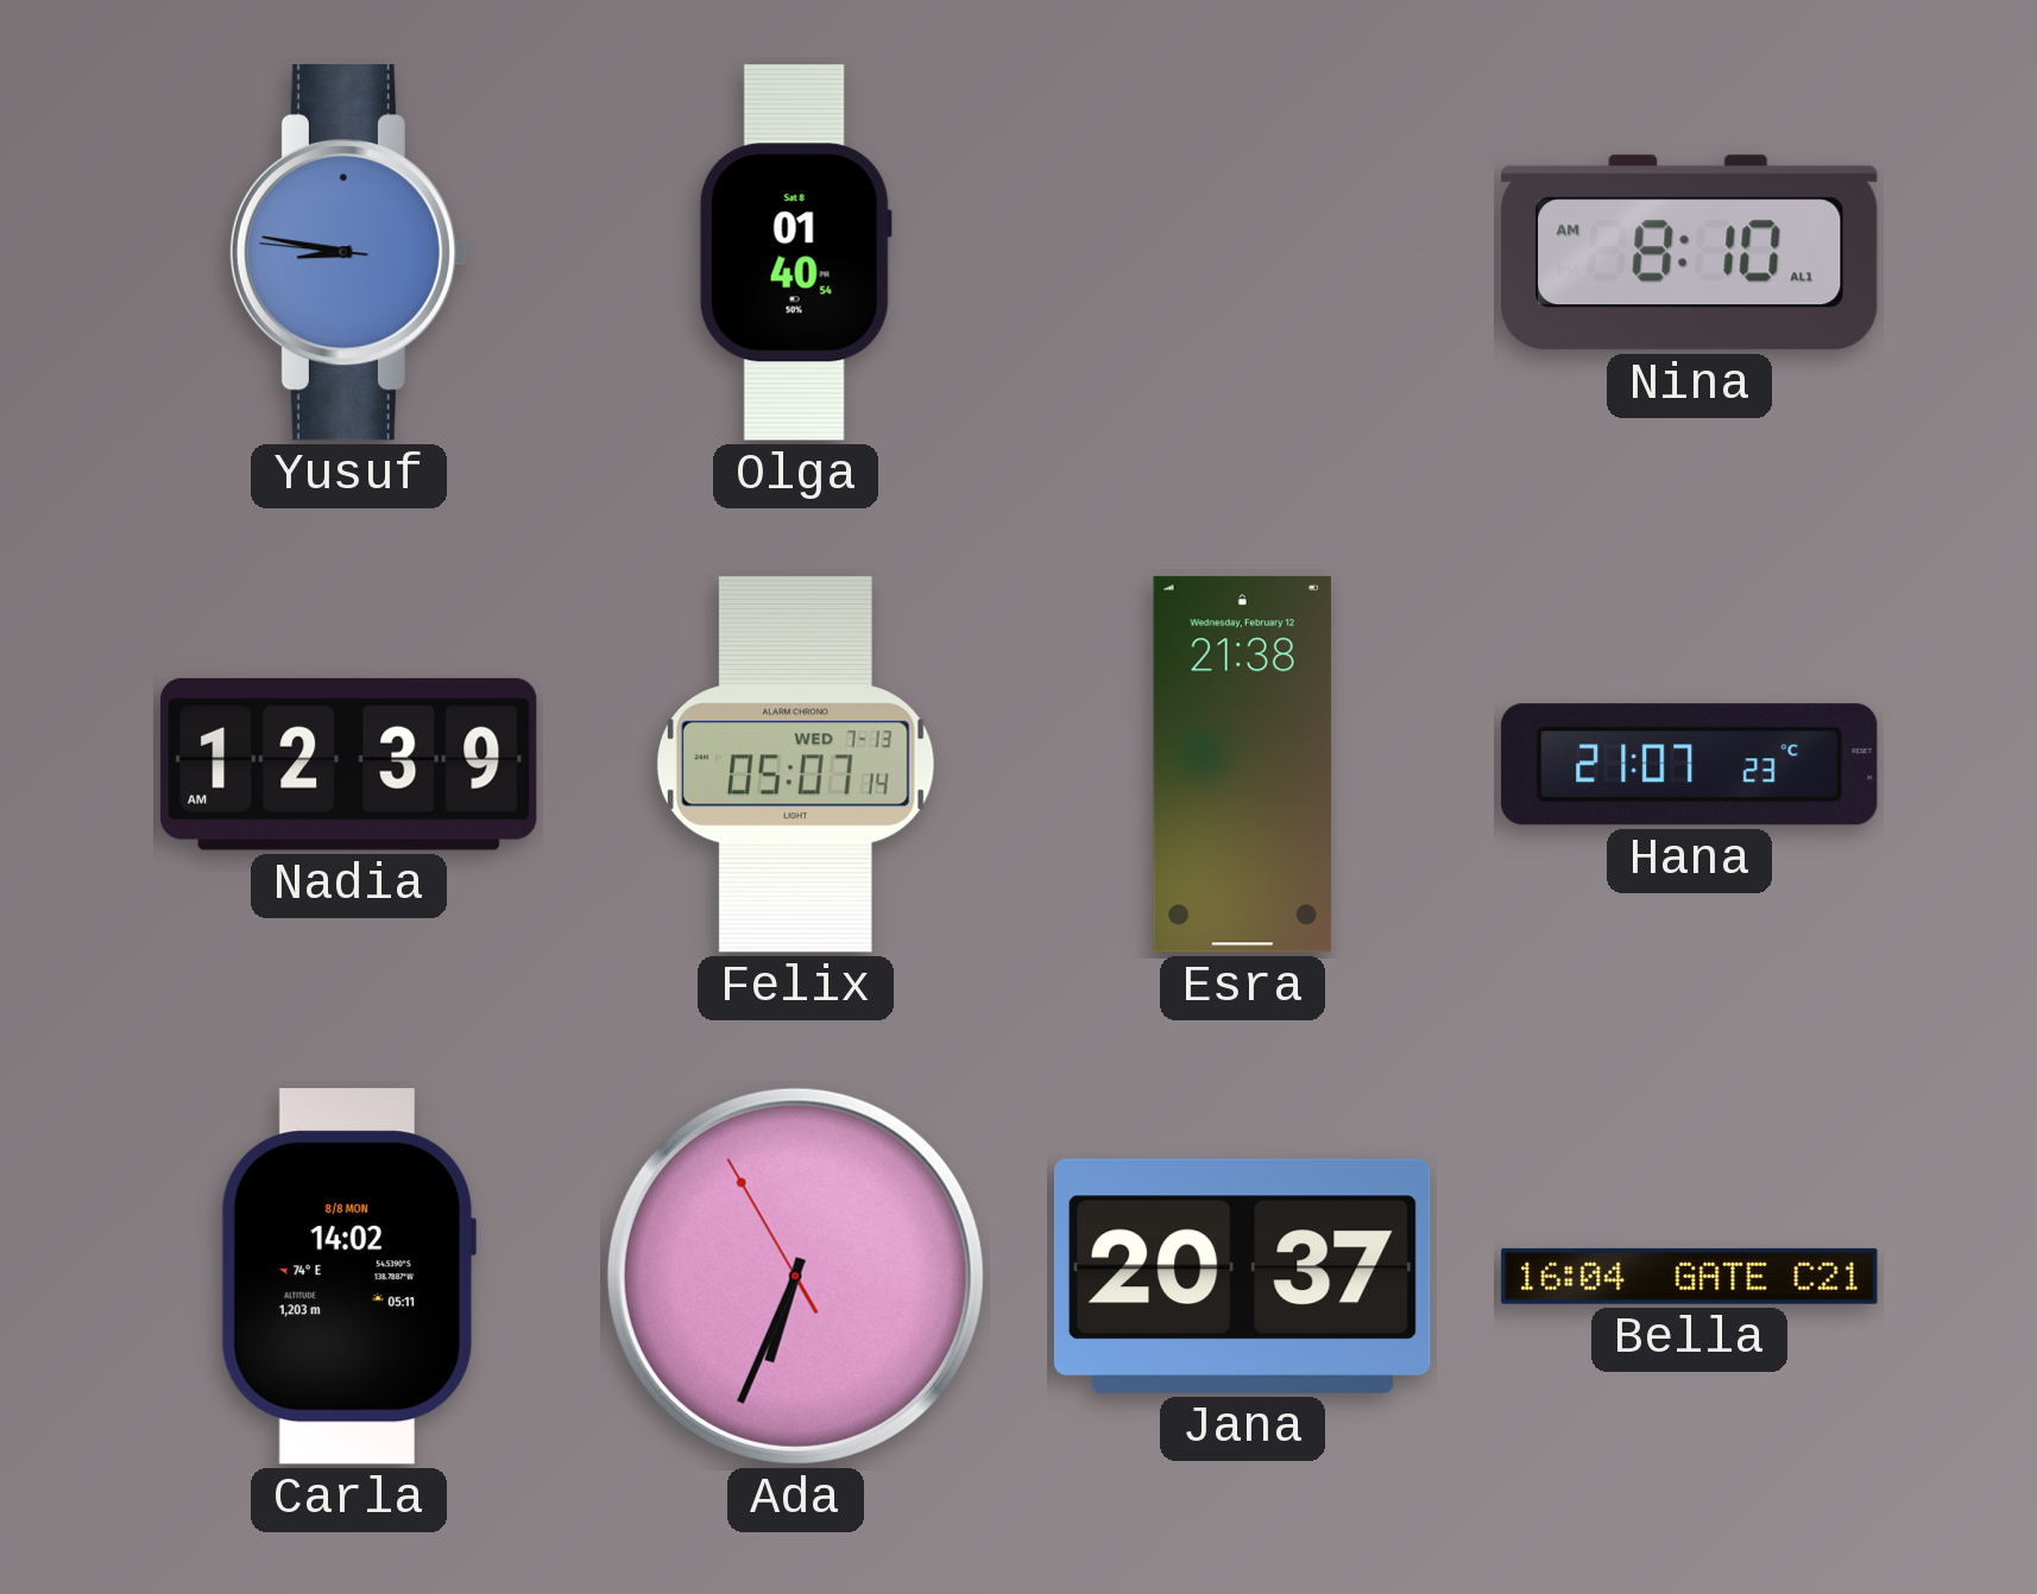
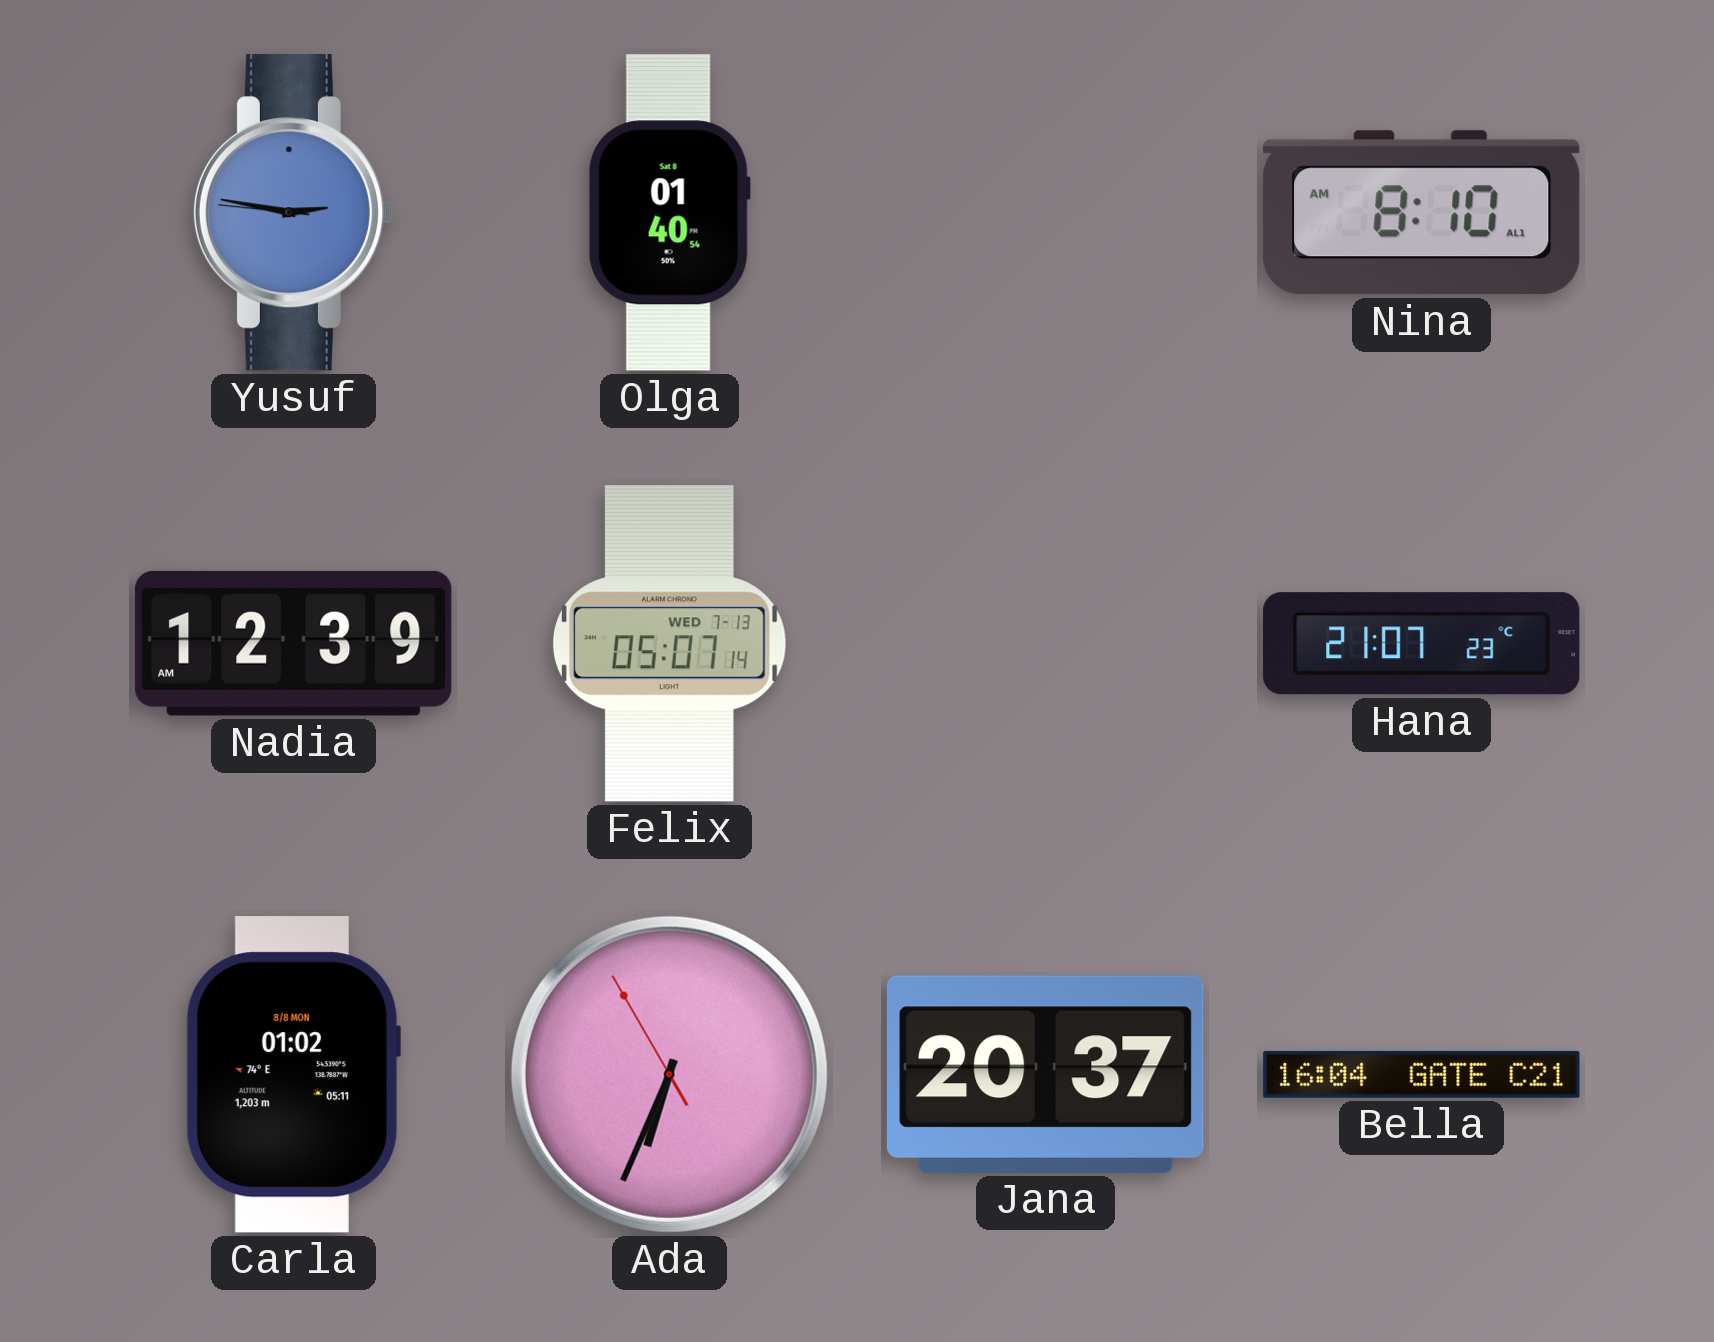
Yusuf: 8:46 -> 2:46 (293, 213)
Esra: 21:38 -> none (1242, 765)
Carla: 14:02 -> 01:02 (293, 1075)
